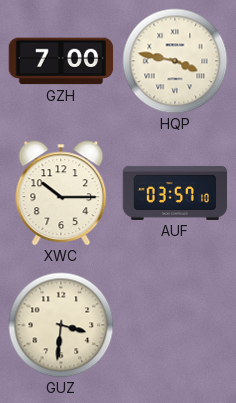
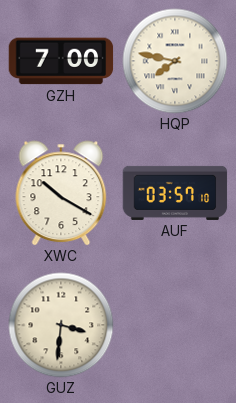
HQP: 3:47 -> 7:47 (175, 61)
XWC: 10:15 -> 10:20 (61, 193)
